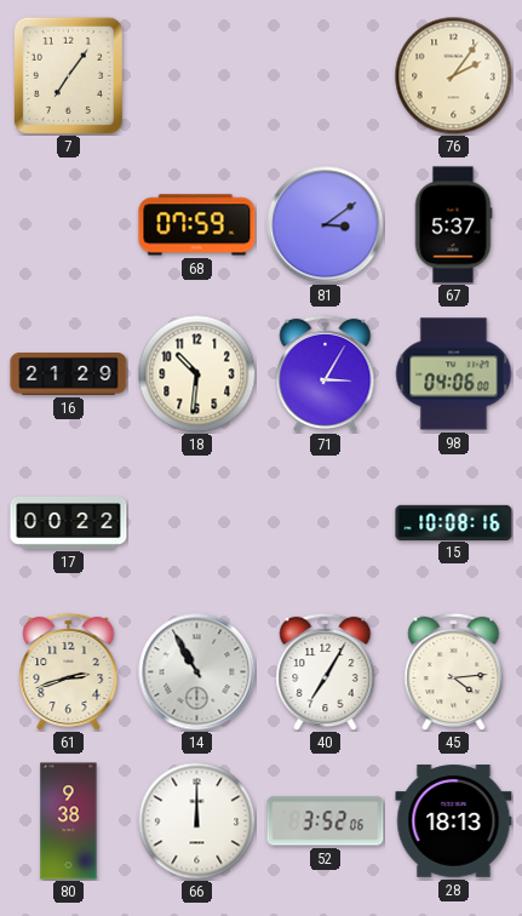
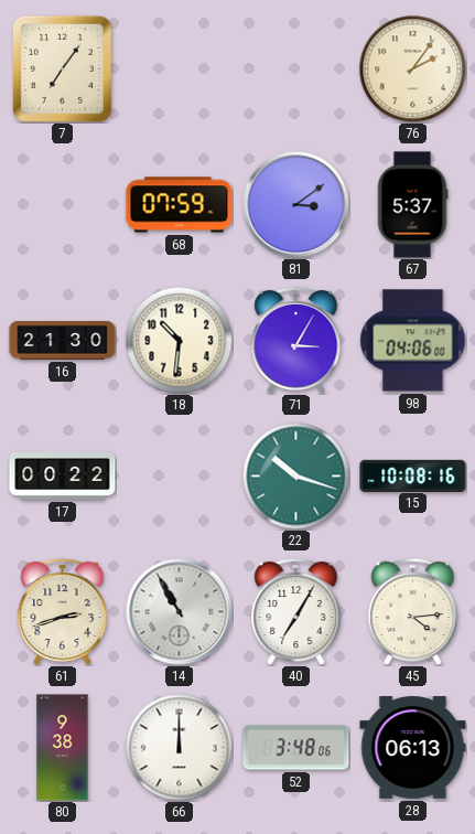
16: 21:29 -> 21:30 (63, 341)
22: none -> 10:18 (295, 475)
52: 3:52 -> 3:48 (296, 748)
28: 18:13 -> 06:13 (413, 748)
